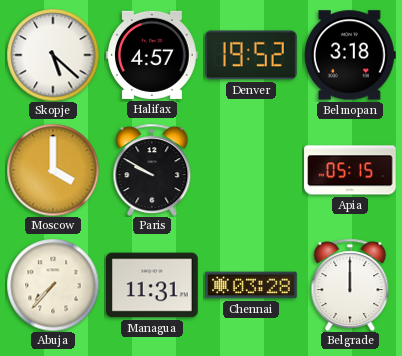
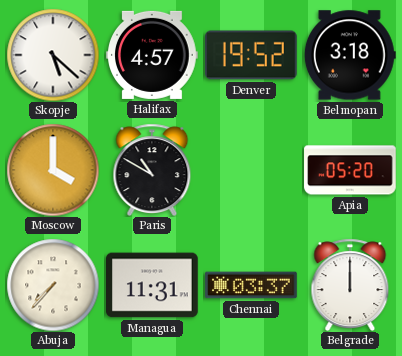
Paris: 9:50 -> 10:50 (152, 170)
Apia: 05:15 -> 05:20 (350, 170)
Chennai: 03:28 -> 03:37 (251, 285)
